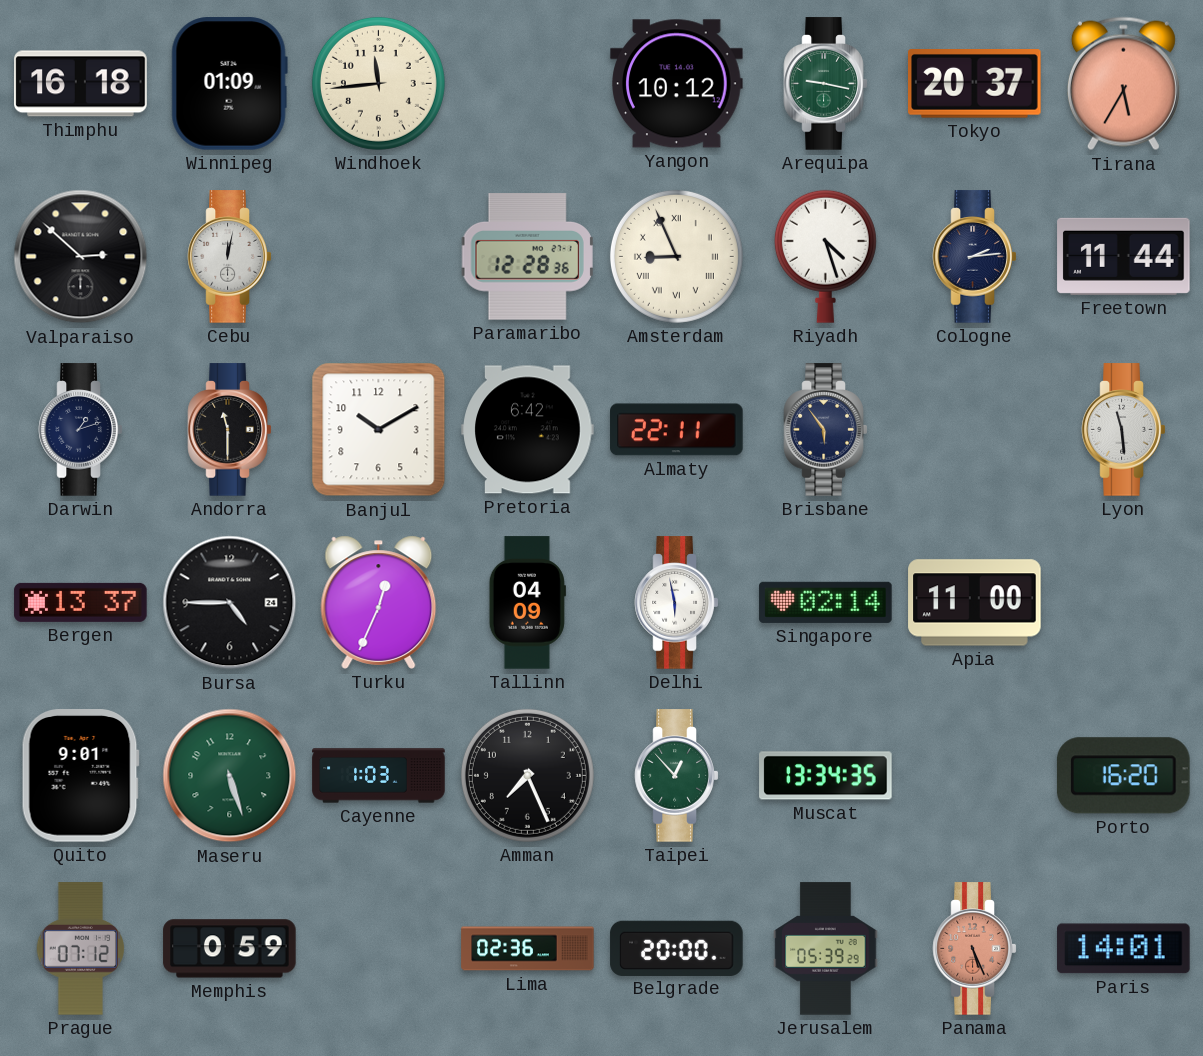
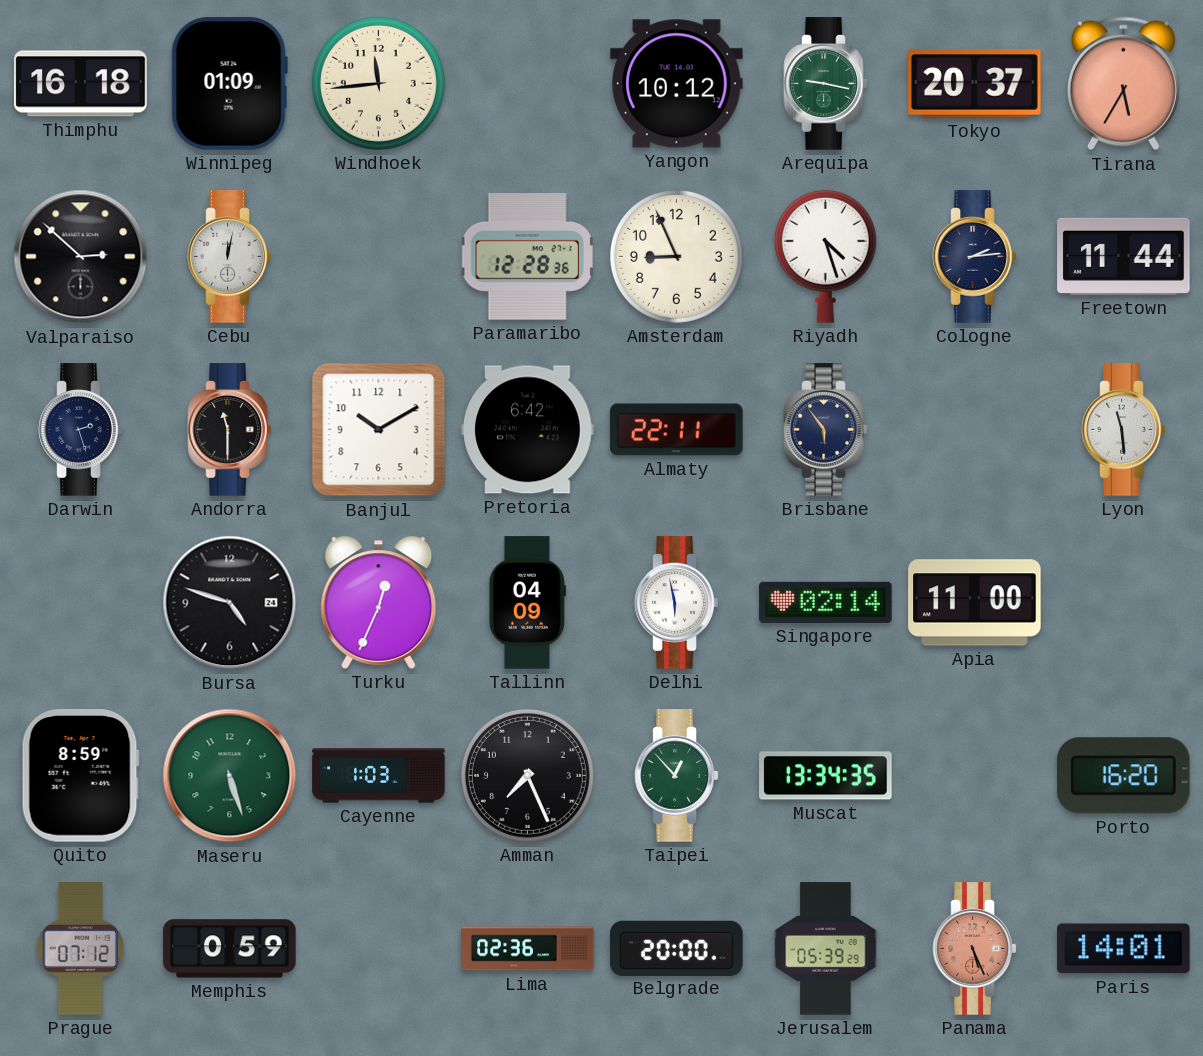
Amsterdam numerals: Roman -> Arabic (676, 256)
Darwin: 1:12 -> 2:27 (81, 430)
Bergen: 13:37 -> none (81, 602)
Bursa: 4:45 -> 4:48 (230, 603)
Quito: 9:01 -> 8:59 (80, 776)
